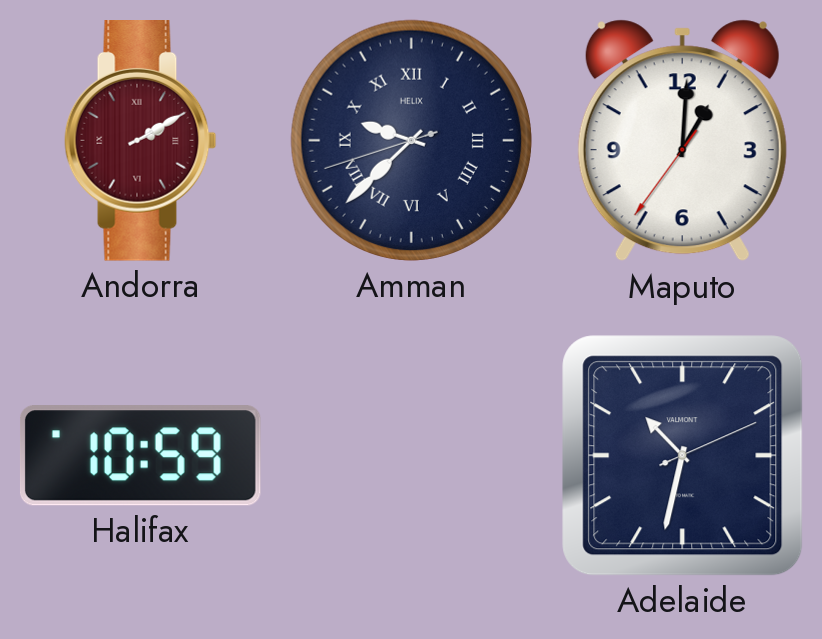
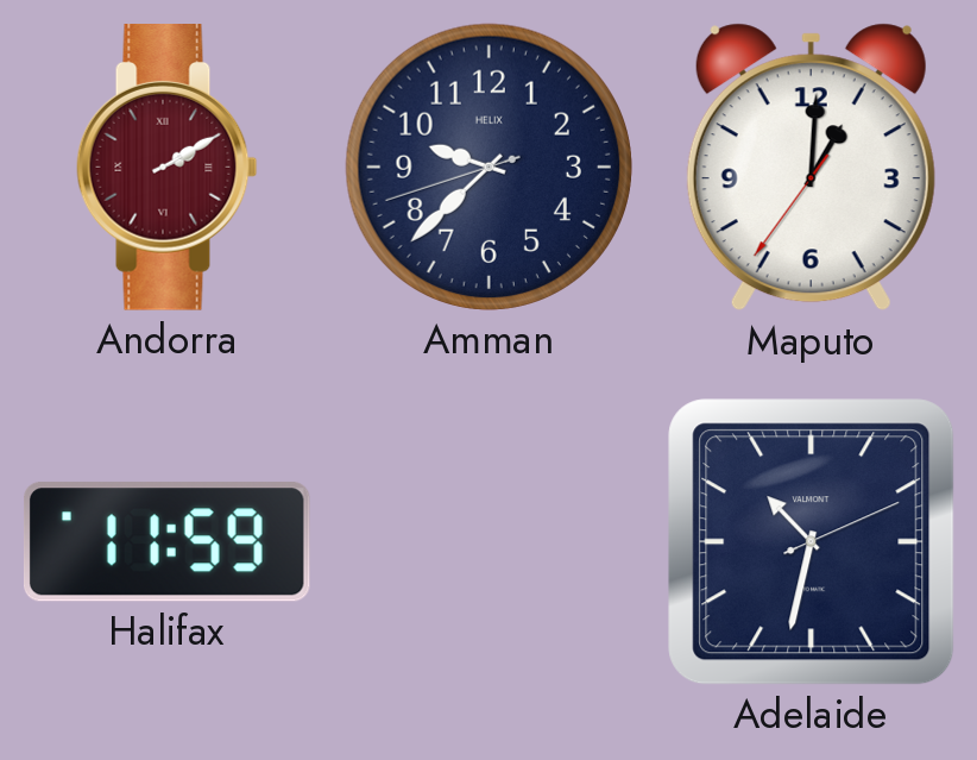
Amman numerals: Roman -> Arabic (488, 167)
Halifax: 10:59 -> 11:59 (166, 542)
